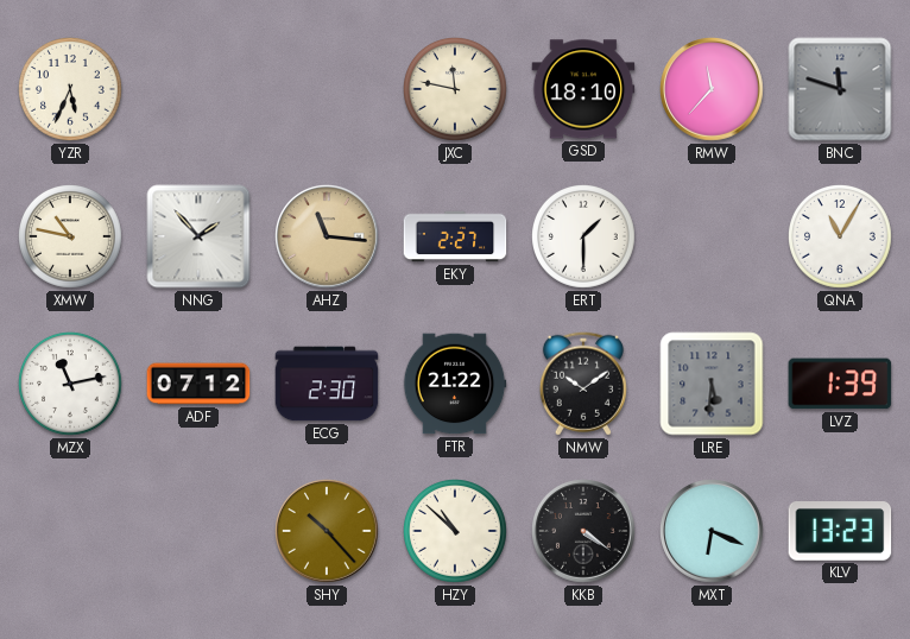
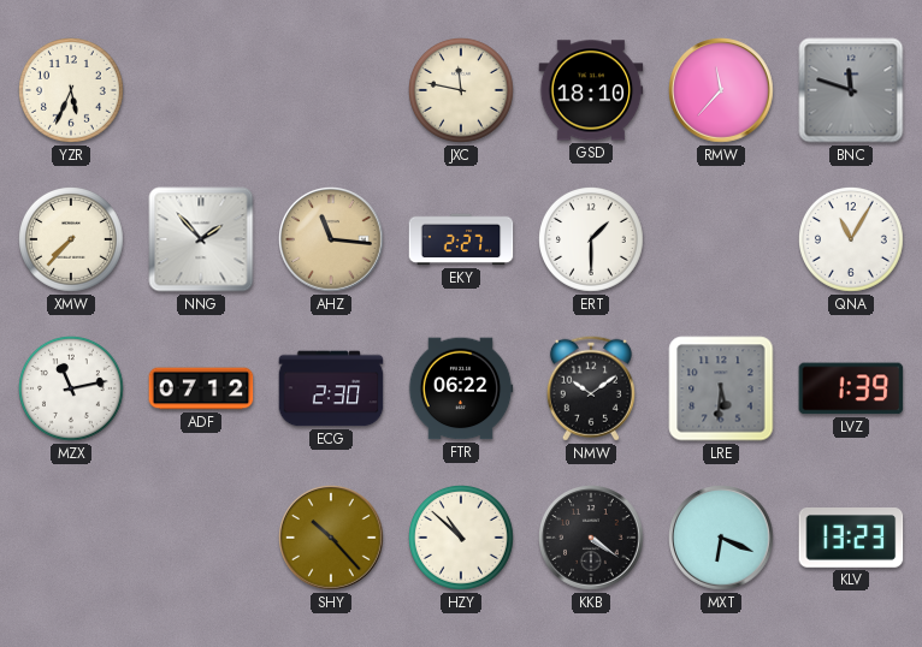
XMW: 10:47 -> 7:37 (72, 241)
FTR: 21:22 -> 06:22 (461, 388)
